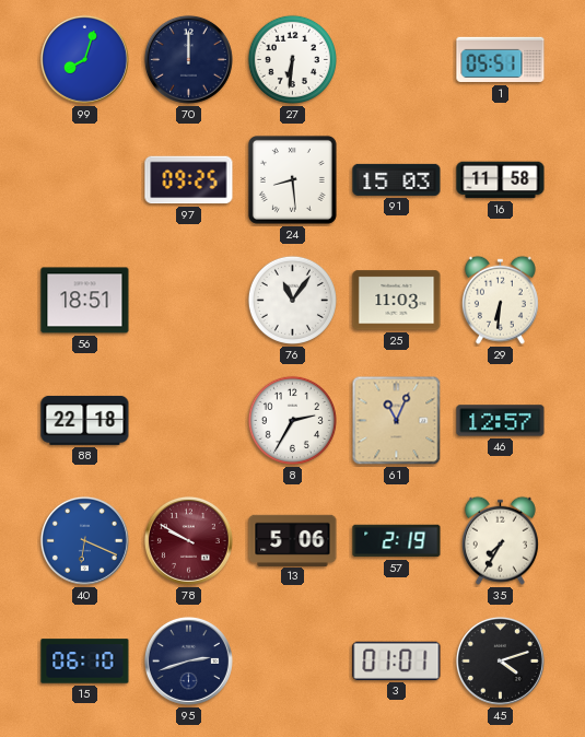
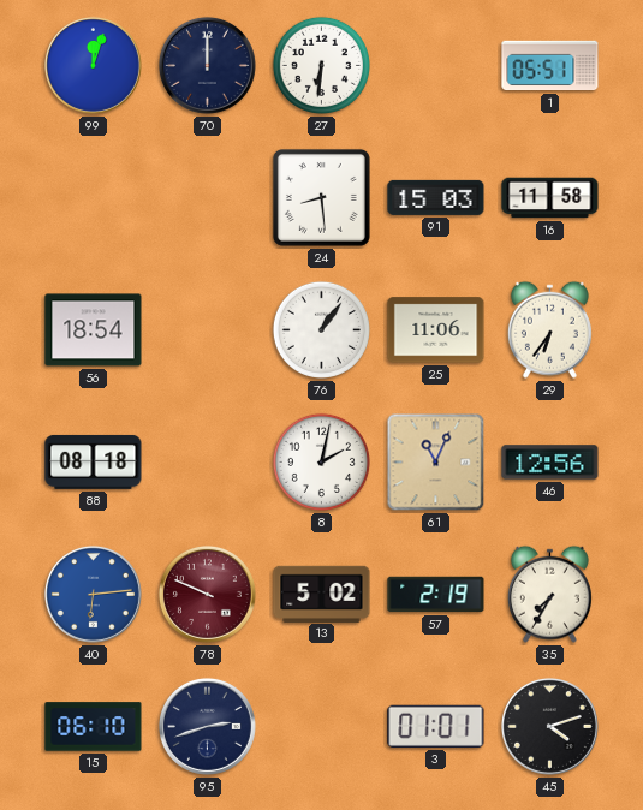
99: 8:03 -> 12:03 (93, 65)
97: 09:25 -> none (189, 180)
56: 18:51 -> 18:54 (94, 330)
76: 11:06 -> 1:06 (321, 329)
25: 11:03 -> 11:06 (436, 330)
29: 6:31 -> 6:36 (549, 329)
88: 22:18 -> 08:18 (94, 461)
8: 2:35 -> 2:02 (321, 461)
46: 12:57 -> 12:56 (550, 463)
40: 6:19 -> 6:14 (93, 594)
78: 9:50 -> 9:49 (207, 594)
13: 5:06 -> 5:02 (322, 594)
